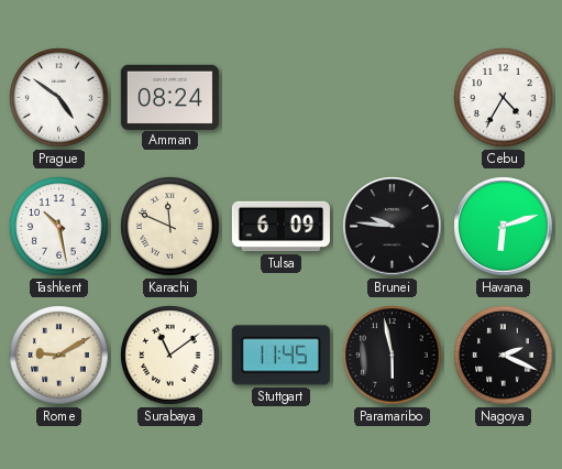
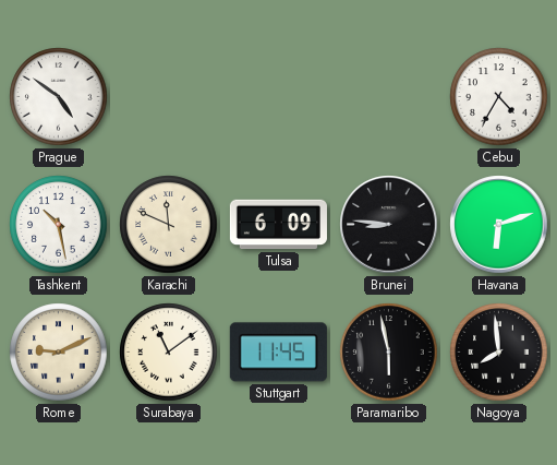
Amman: 08:24 -> none (169, 97)
Brunei: 9:46 -> 8:46 (389, 225)
Rome: 9:10 -> 9:11 (59, 353)
Nagoya: 2:19 -> 7:59 (499, 353)
